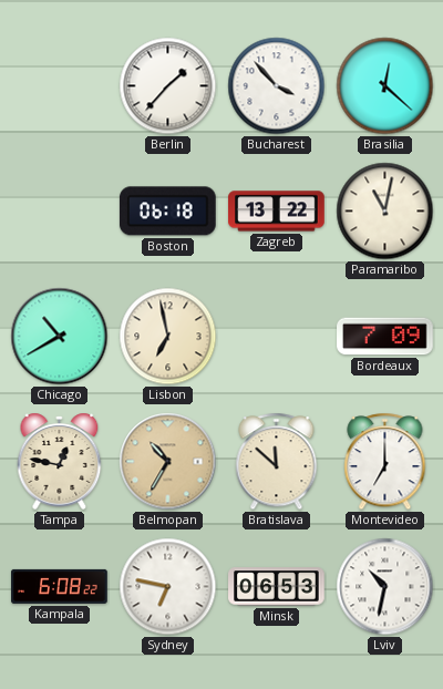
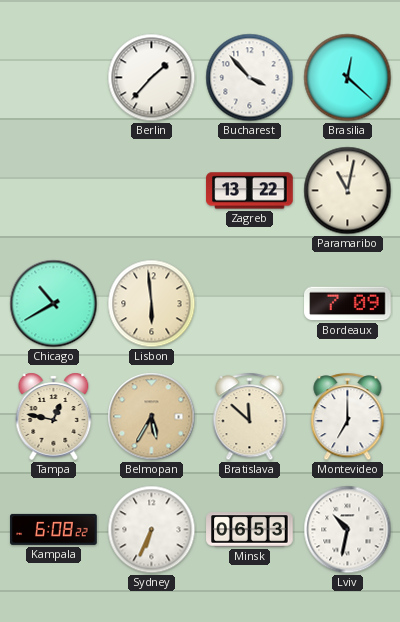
Boston: 06:18 -> none (167, 212)
Lisbon: 6:58 -> 5:59 (152, 304)
Belmopan: 10:35 -> 5:35 (152, 417)
Sydney: 6:47 -> 6:34 (152, 530)
